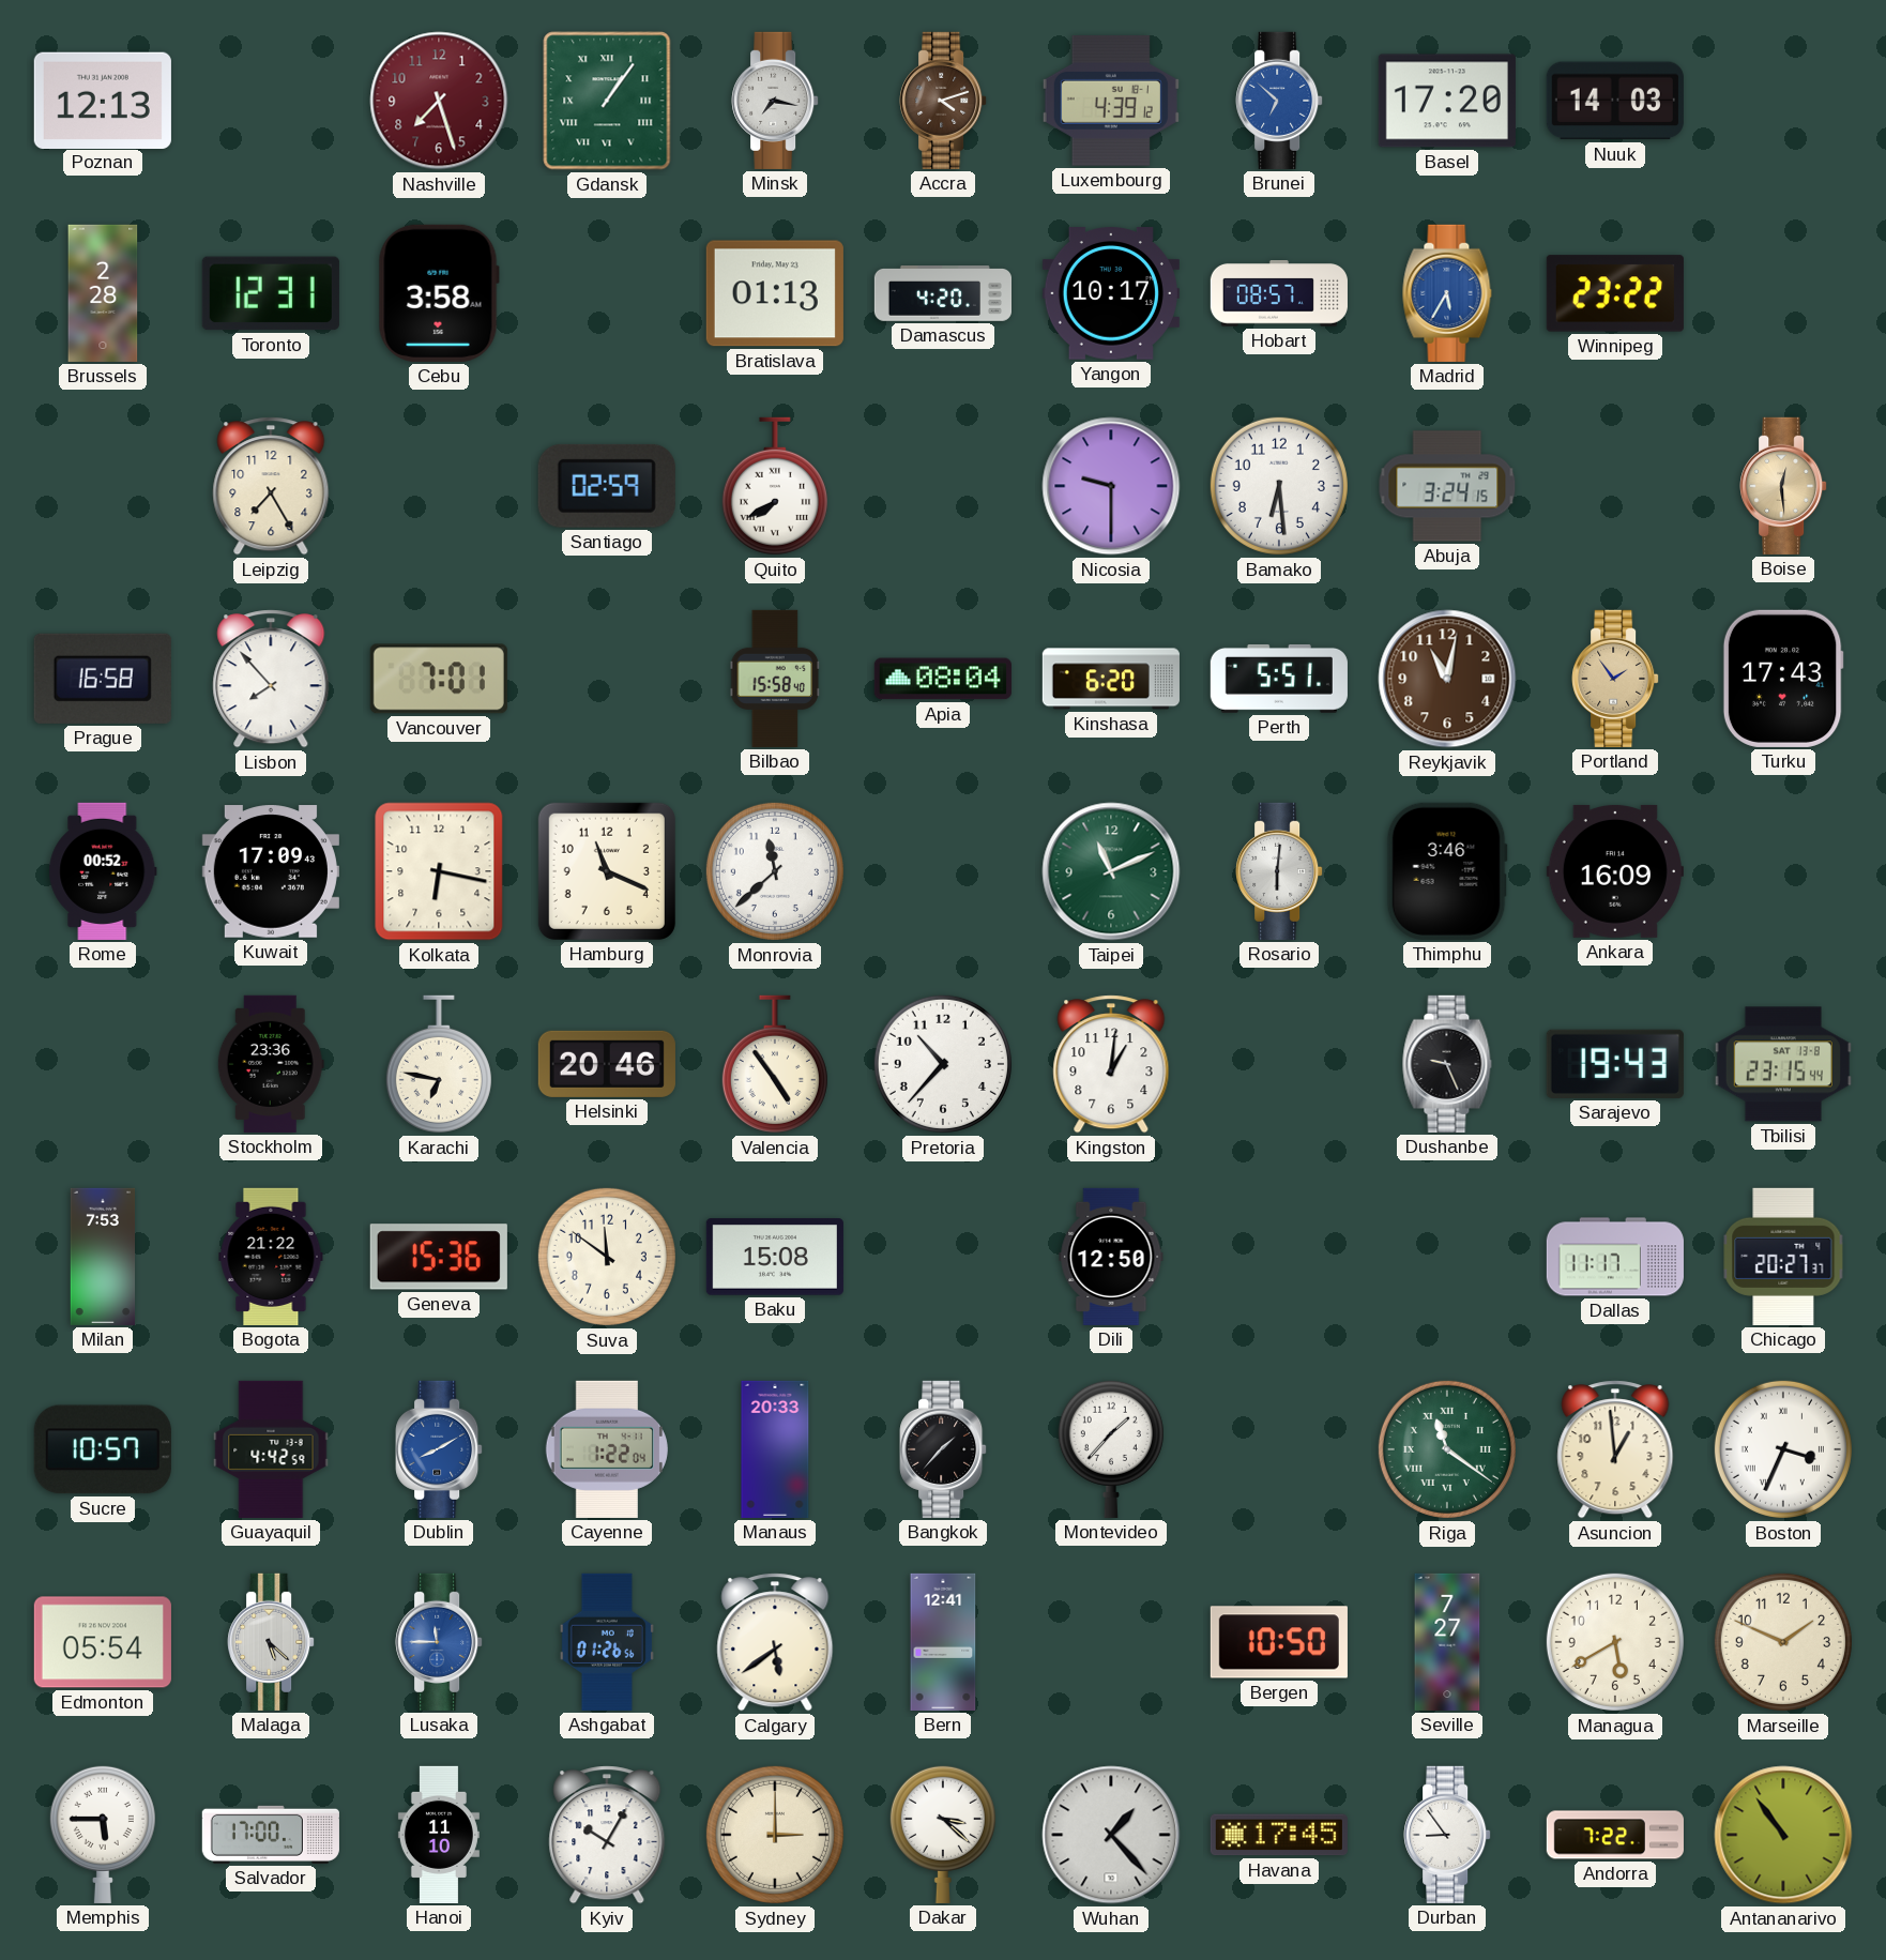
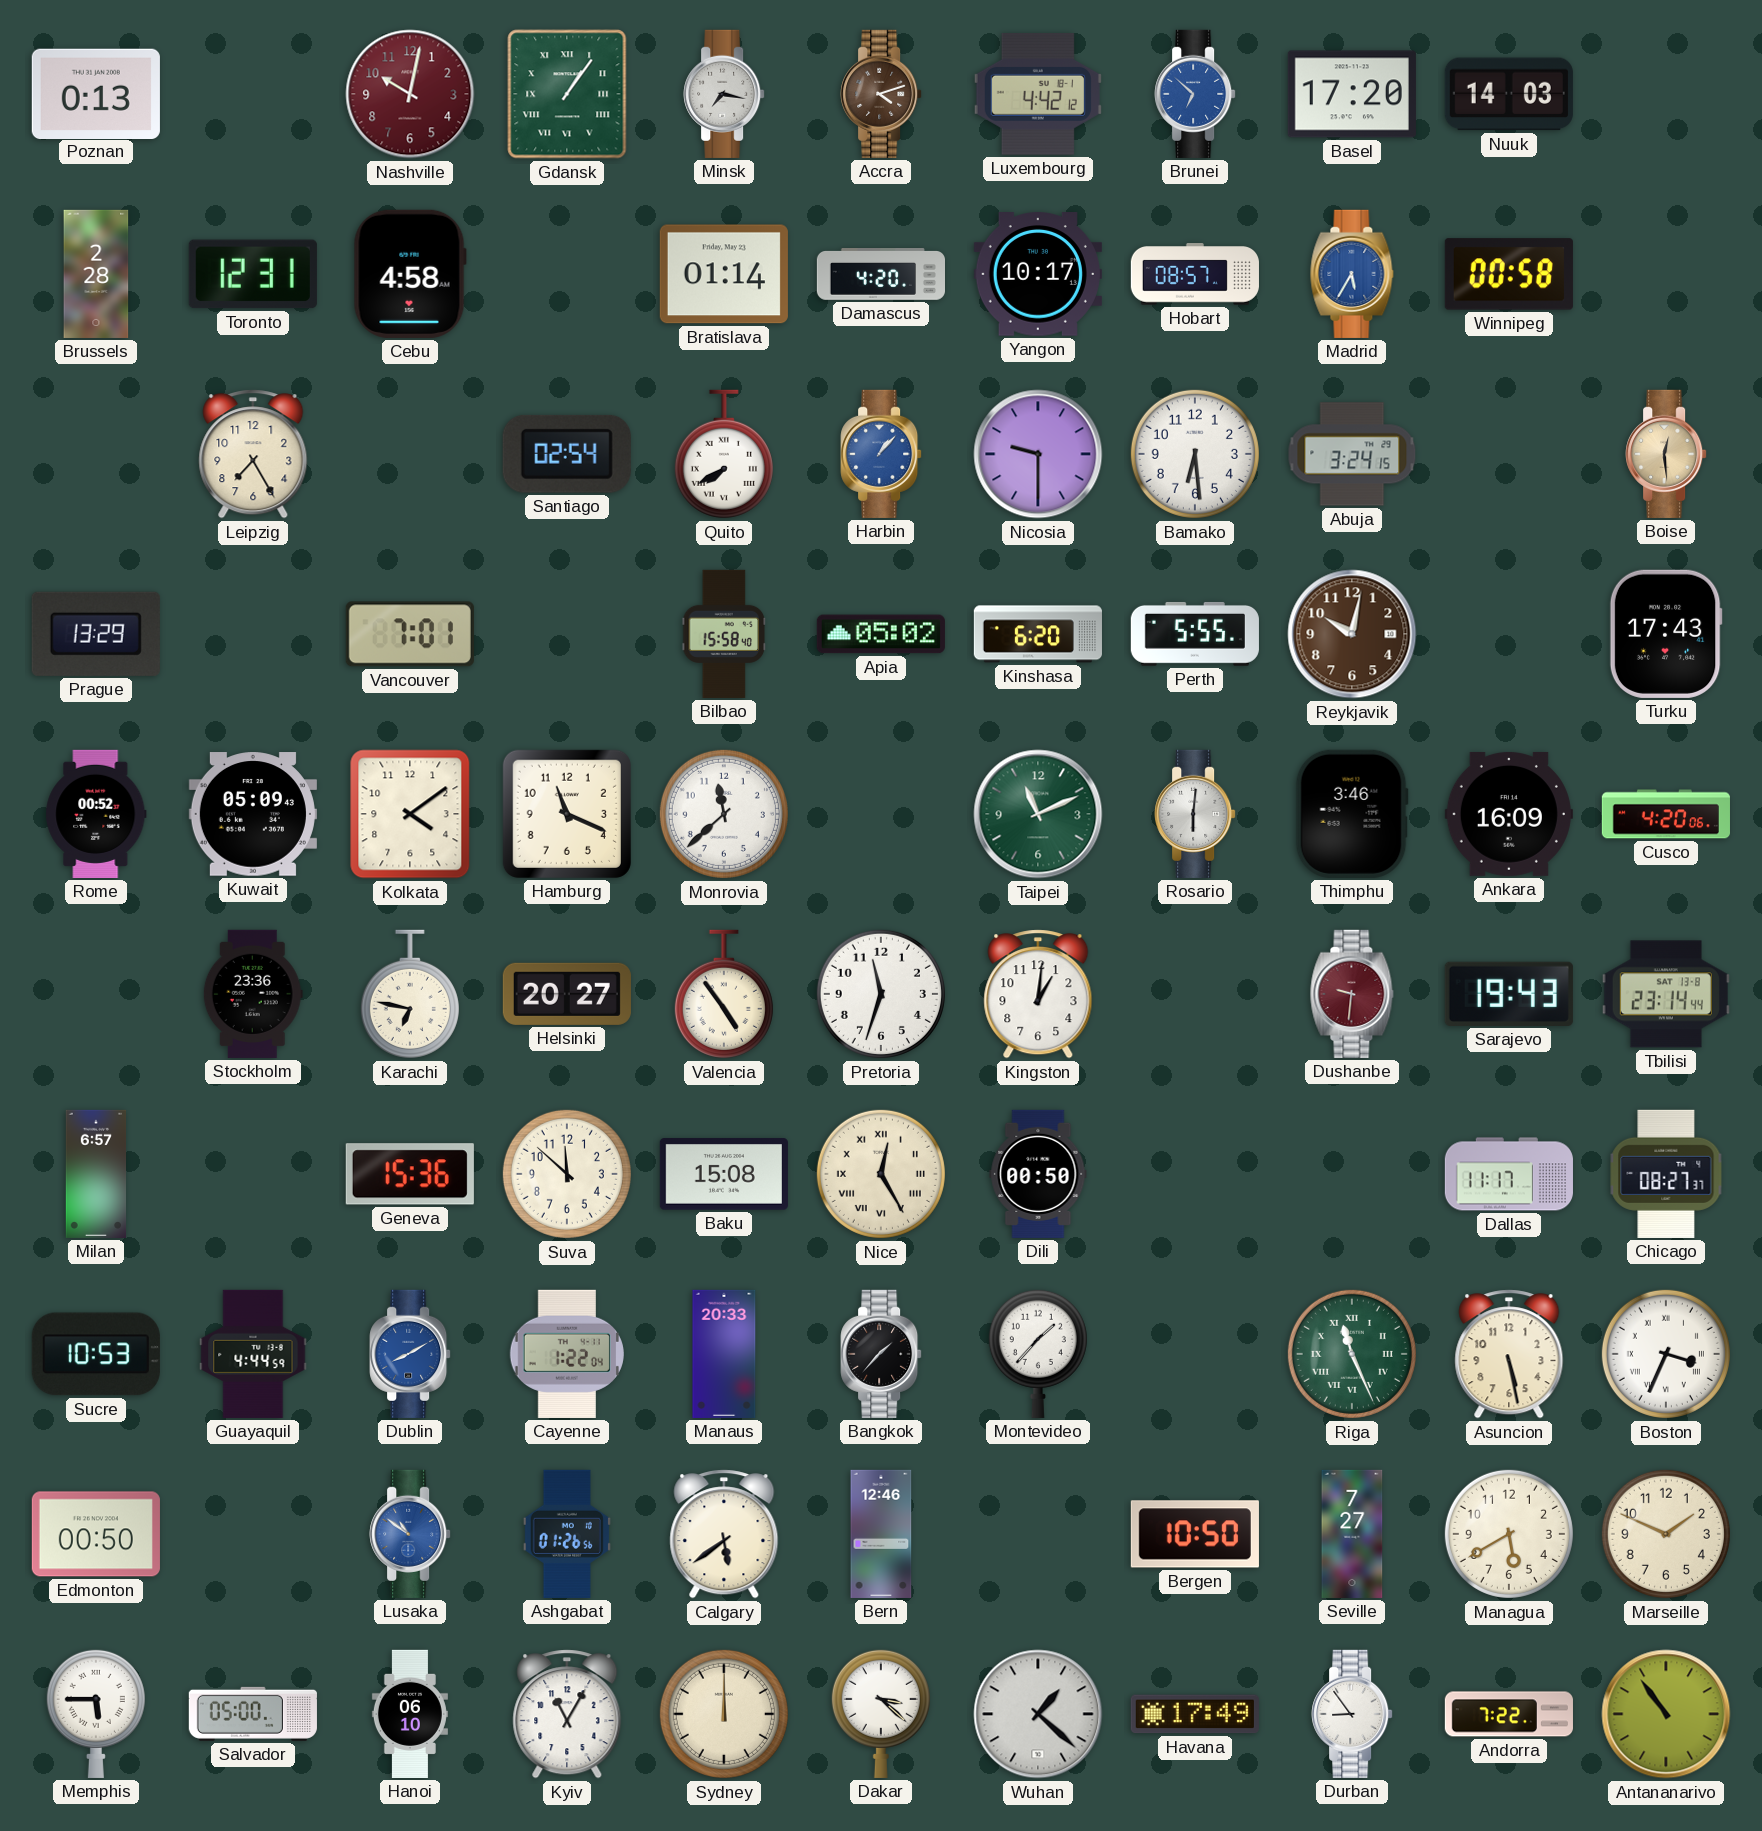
Poznan: 12:13 -> 0:13 (96, 93)
Nashville: 7:27 -> 10:02 (410, 94)
Luxembourg: 4:39 -> 4:42 (1038, 94)
Cebu: 3:58 -> 4:58 (410, 274)
Bratislava: 01:13 -> 01:14 (724, 274)
Winnipeg: 23:22 -> 00:58 (1509, 274)
Santiago: 02:59 -> 02:54 (567, 454)
Harbin: none -> 1:07 (881, 454)
Prague: 16:58 -> 13:29 (96, 634)
Lisbon: 7:53 -> none (271, 679)
Apia: 08:04 -> 05:02 (881, 634)
Perth: 5:51 -> 5:55 (1195, 634)
Reykjavik: 11:02 -> 10:02 (1352, 634)
Portland: 1:54 -> none (1615, 679)
Kuwait: 17:09 -> 05:09 (253, 814)
Kolkata: 6:17 -> 4:09 (410, 814)
Cusco: none -> 4:20 (1666, 814)
Helsinki: 20:46 -> 20:27 (567, 994)
Pretoria: 10:37 -> 11:33 (881, 994)
Dushanbe: 9:26 -> 9:31 (1352, 994)
Dushanbe dial: black -> burgundy (1352, 994)
Tbilisi: 23:15 -> 23:14 (1666, 994)
Milan: 7:53 -> 6:57 (96, 1174)
Bogota: 21:22 -> none (271, 1257)
Suva: 11:51 -> 11:52 (567, 1174)
Nice: none -> 12:25 (881, 1174)
Dili: 12:50 -> 00:50 (1038, 1174)
Chicago: 20:27 -> 08:27 (1666, 1174)
Sucre: 10:57 -> 10:53 (96, 1354)
Guayaquil: 4:42 -> 4:44 (253, 1354)
Riga: 11:21 -> 11:26 (1352, 1354)
Asuncion: 12:59 -> 5:28 (1509, 1354)
Edmonton: 05:54 -> 00:50 (96, 1534)
Malaga: 5:22 -> none (271, 1642)
Lusaka: 11:45 -> 10:51 (410, 1534)
Bern: 12:41 -> 12:46 (881, 1534)
Salvador: 17:00 -> 05:00 (253, 1714)
Hanoi: 11:10 -> 06:10 (410, 1714)
Kyiv: 10:05 -> 11:05 (567, 1714)
Sydney: 3:00 -> 12:00 (724, 1714)
Wuhan: 1:23 -> 1:22 (1038, 1714)
Havana: 17:45 -> 17:49 (1195, 1714)
